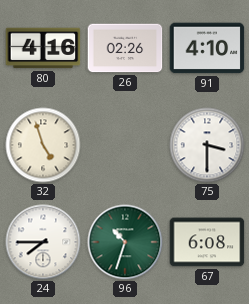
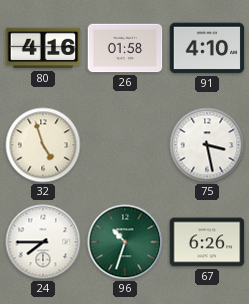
26: 02:26 -> 01:58 (125, 48)
75: 3:30 -> 3:28 (207, 145)
67: 6:08 -> 6:26 (207, 242)
